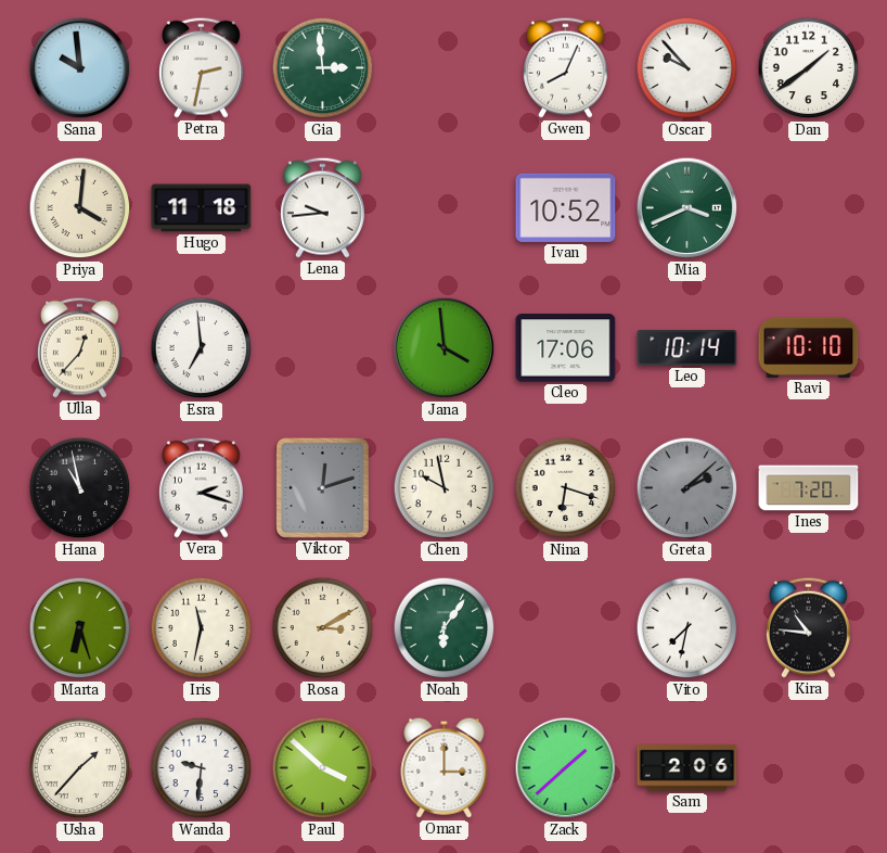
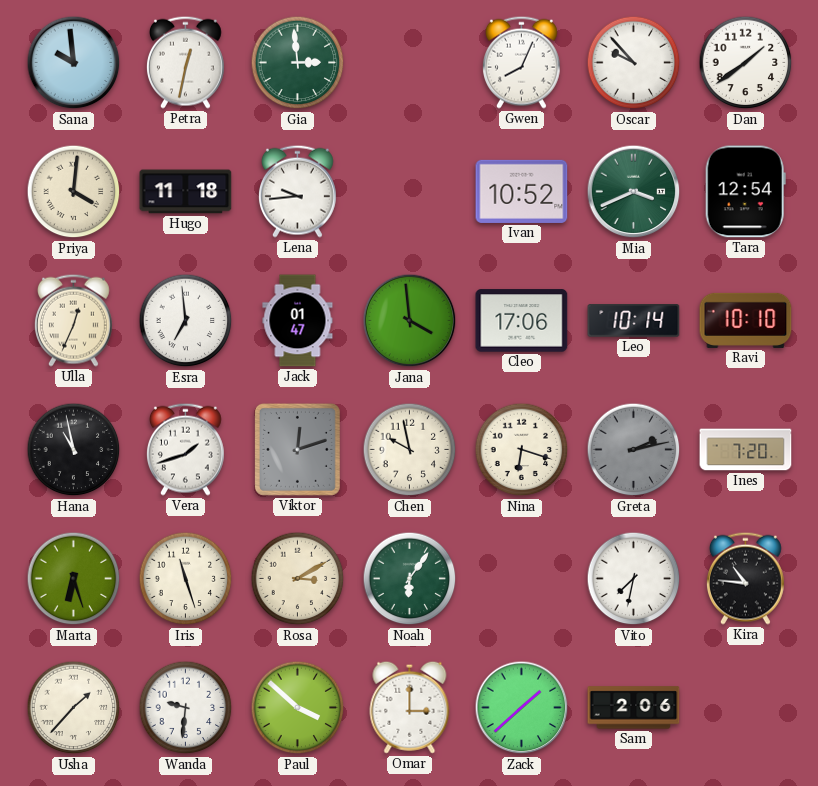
Petra: 2:32 -> 12:32 (185, 62)
Tara: none -> 12:54 (745, 192)
Ulla: 12:37 -> 12:34 (73, 320)
Jack: none -> 01:47 (298, 321)
Vera: 2:18 -> 1:42 (185, 449)
Greta: 2:08 -> 2:13 (634, 450)
Iris: 11:32 -> 11:27 (186, 579)
